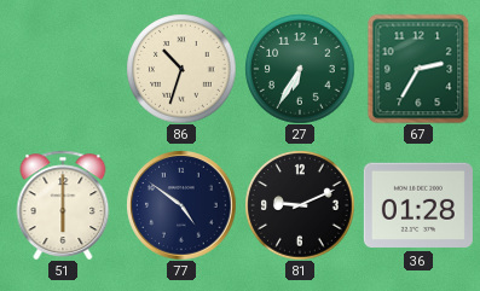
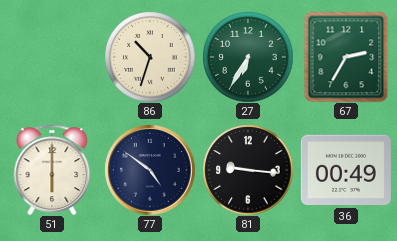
81: 9:11 -> 9:16 (248, 170)
36: 01:28 -> 00:49 (346, 170)
